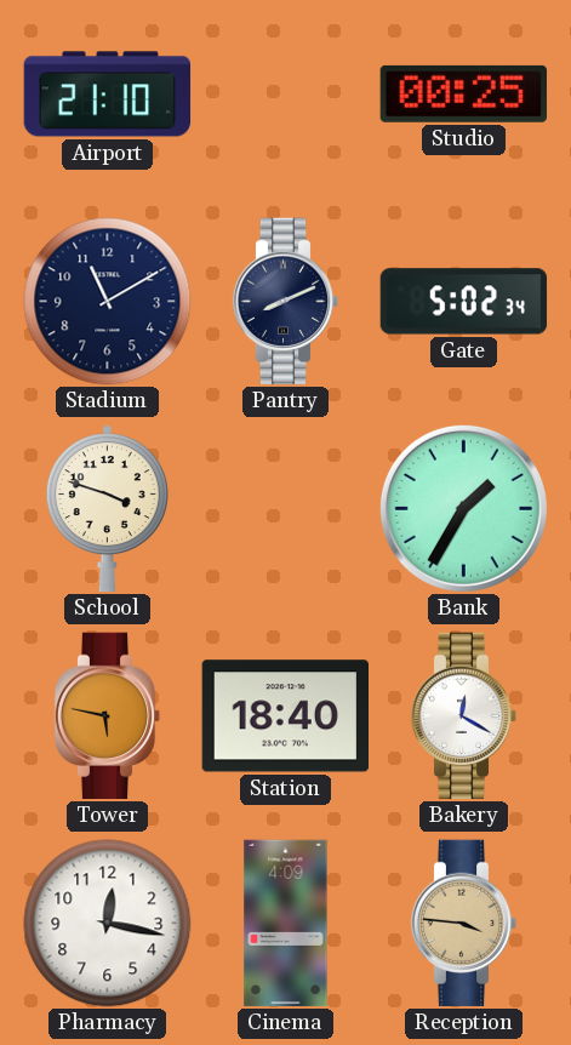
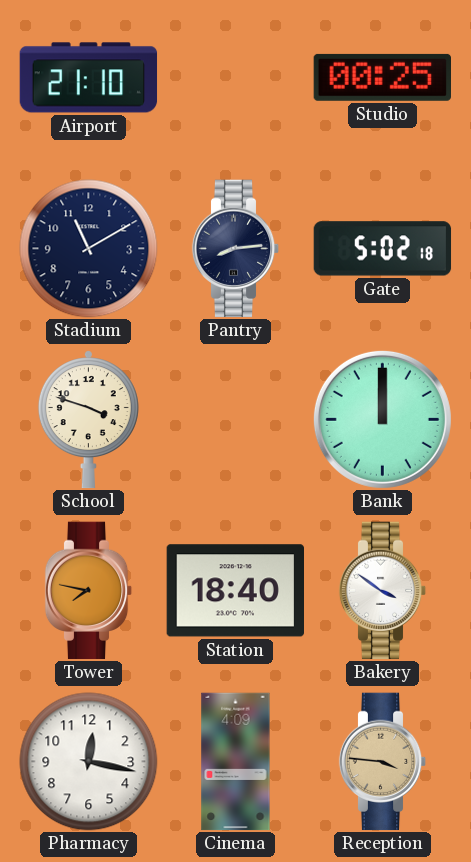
Pantry: 8:11 -> 8:14 (236, 249)
Gate: 5:02:34 -> 5:02:18 (383, 249)
Bank: 1:35 -> 12:00 (382, 419)
Tower: 5:47 -> 7:47 (89, 591)
Bakery: 12:20 -> 3:51 (383, 591)
